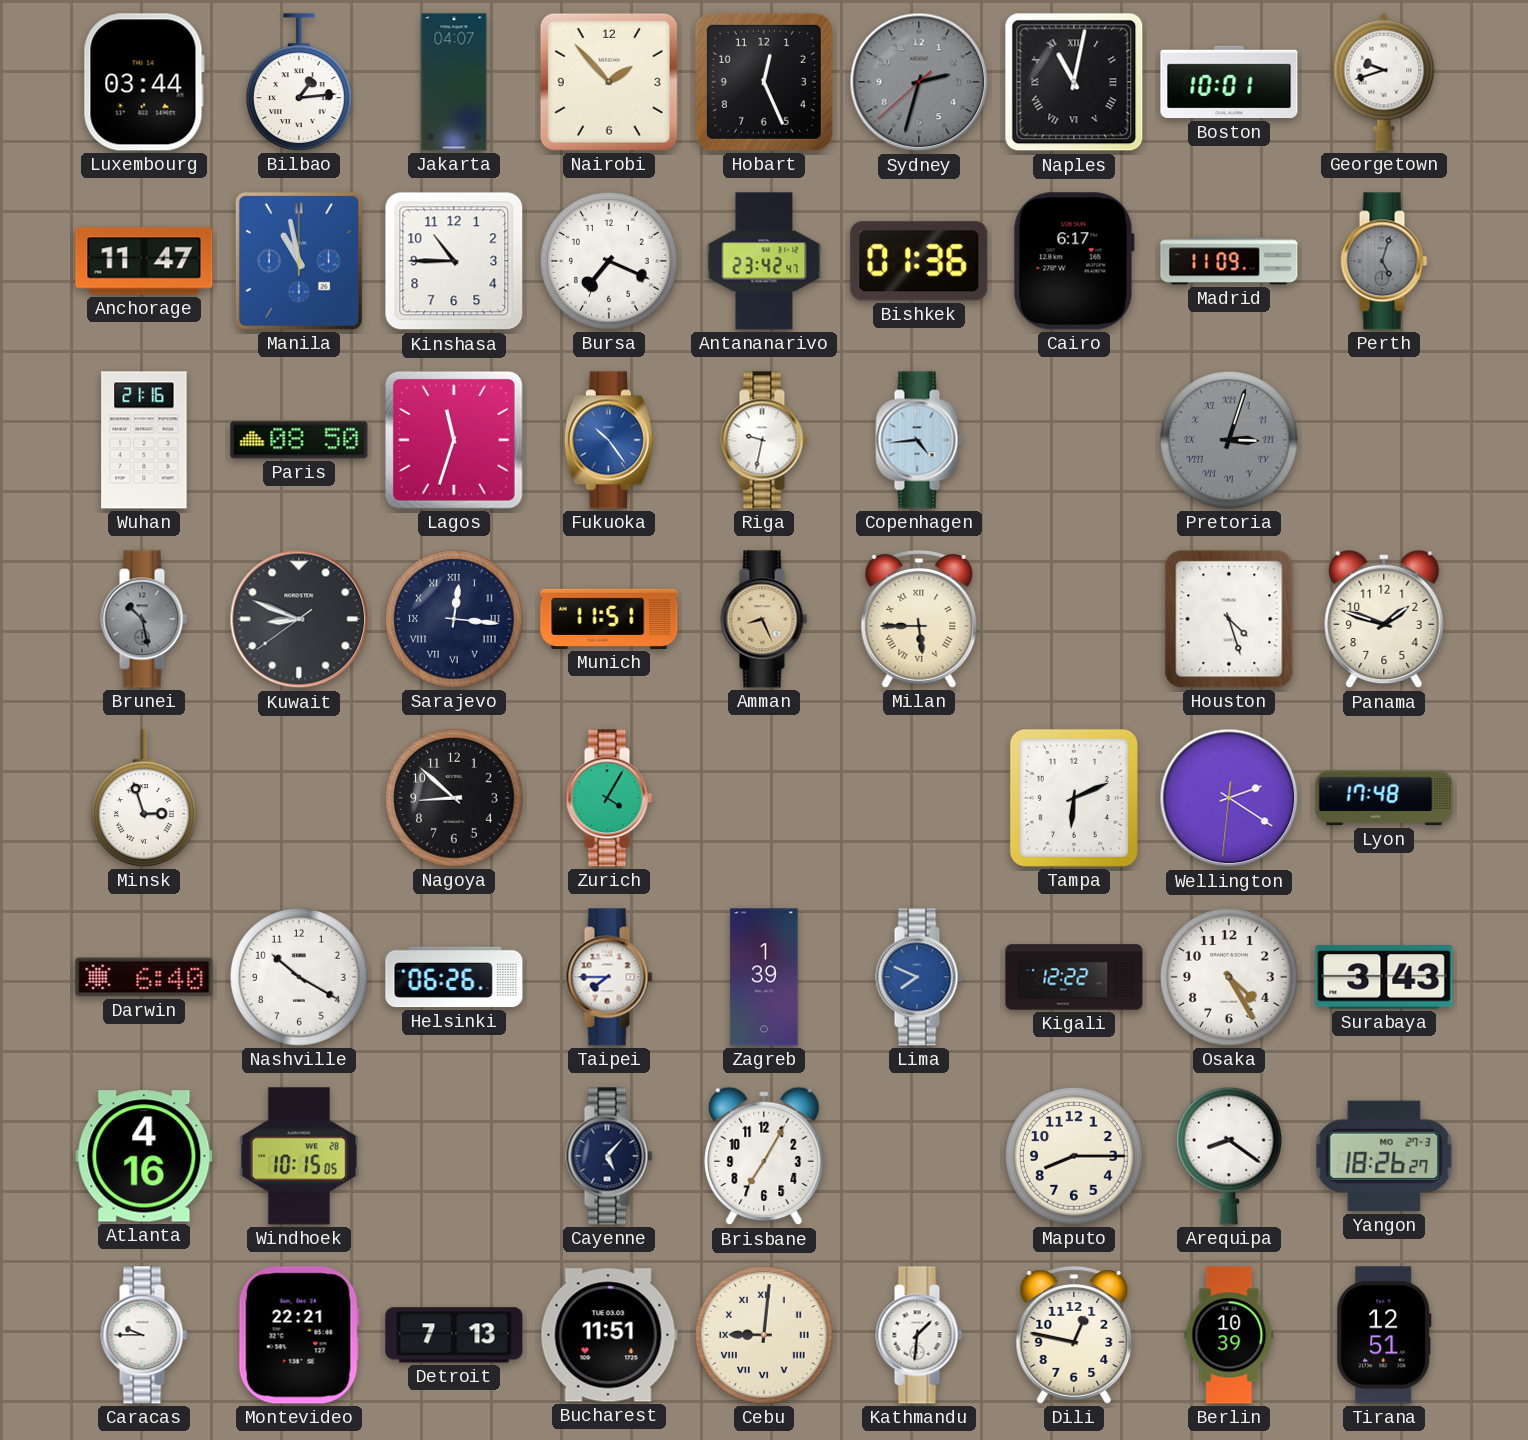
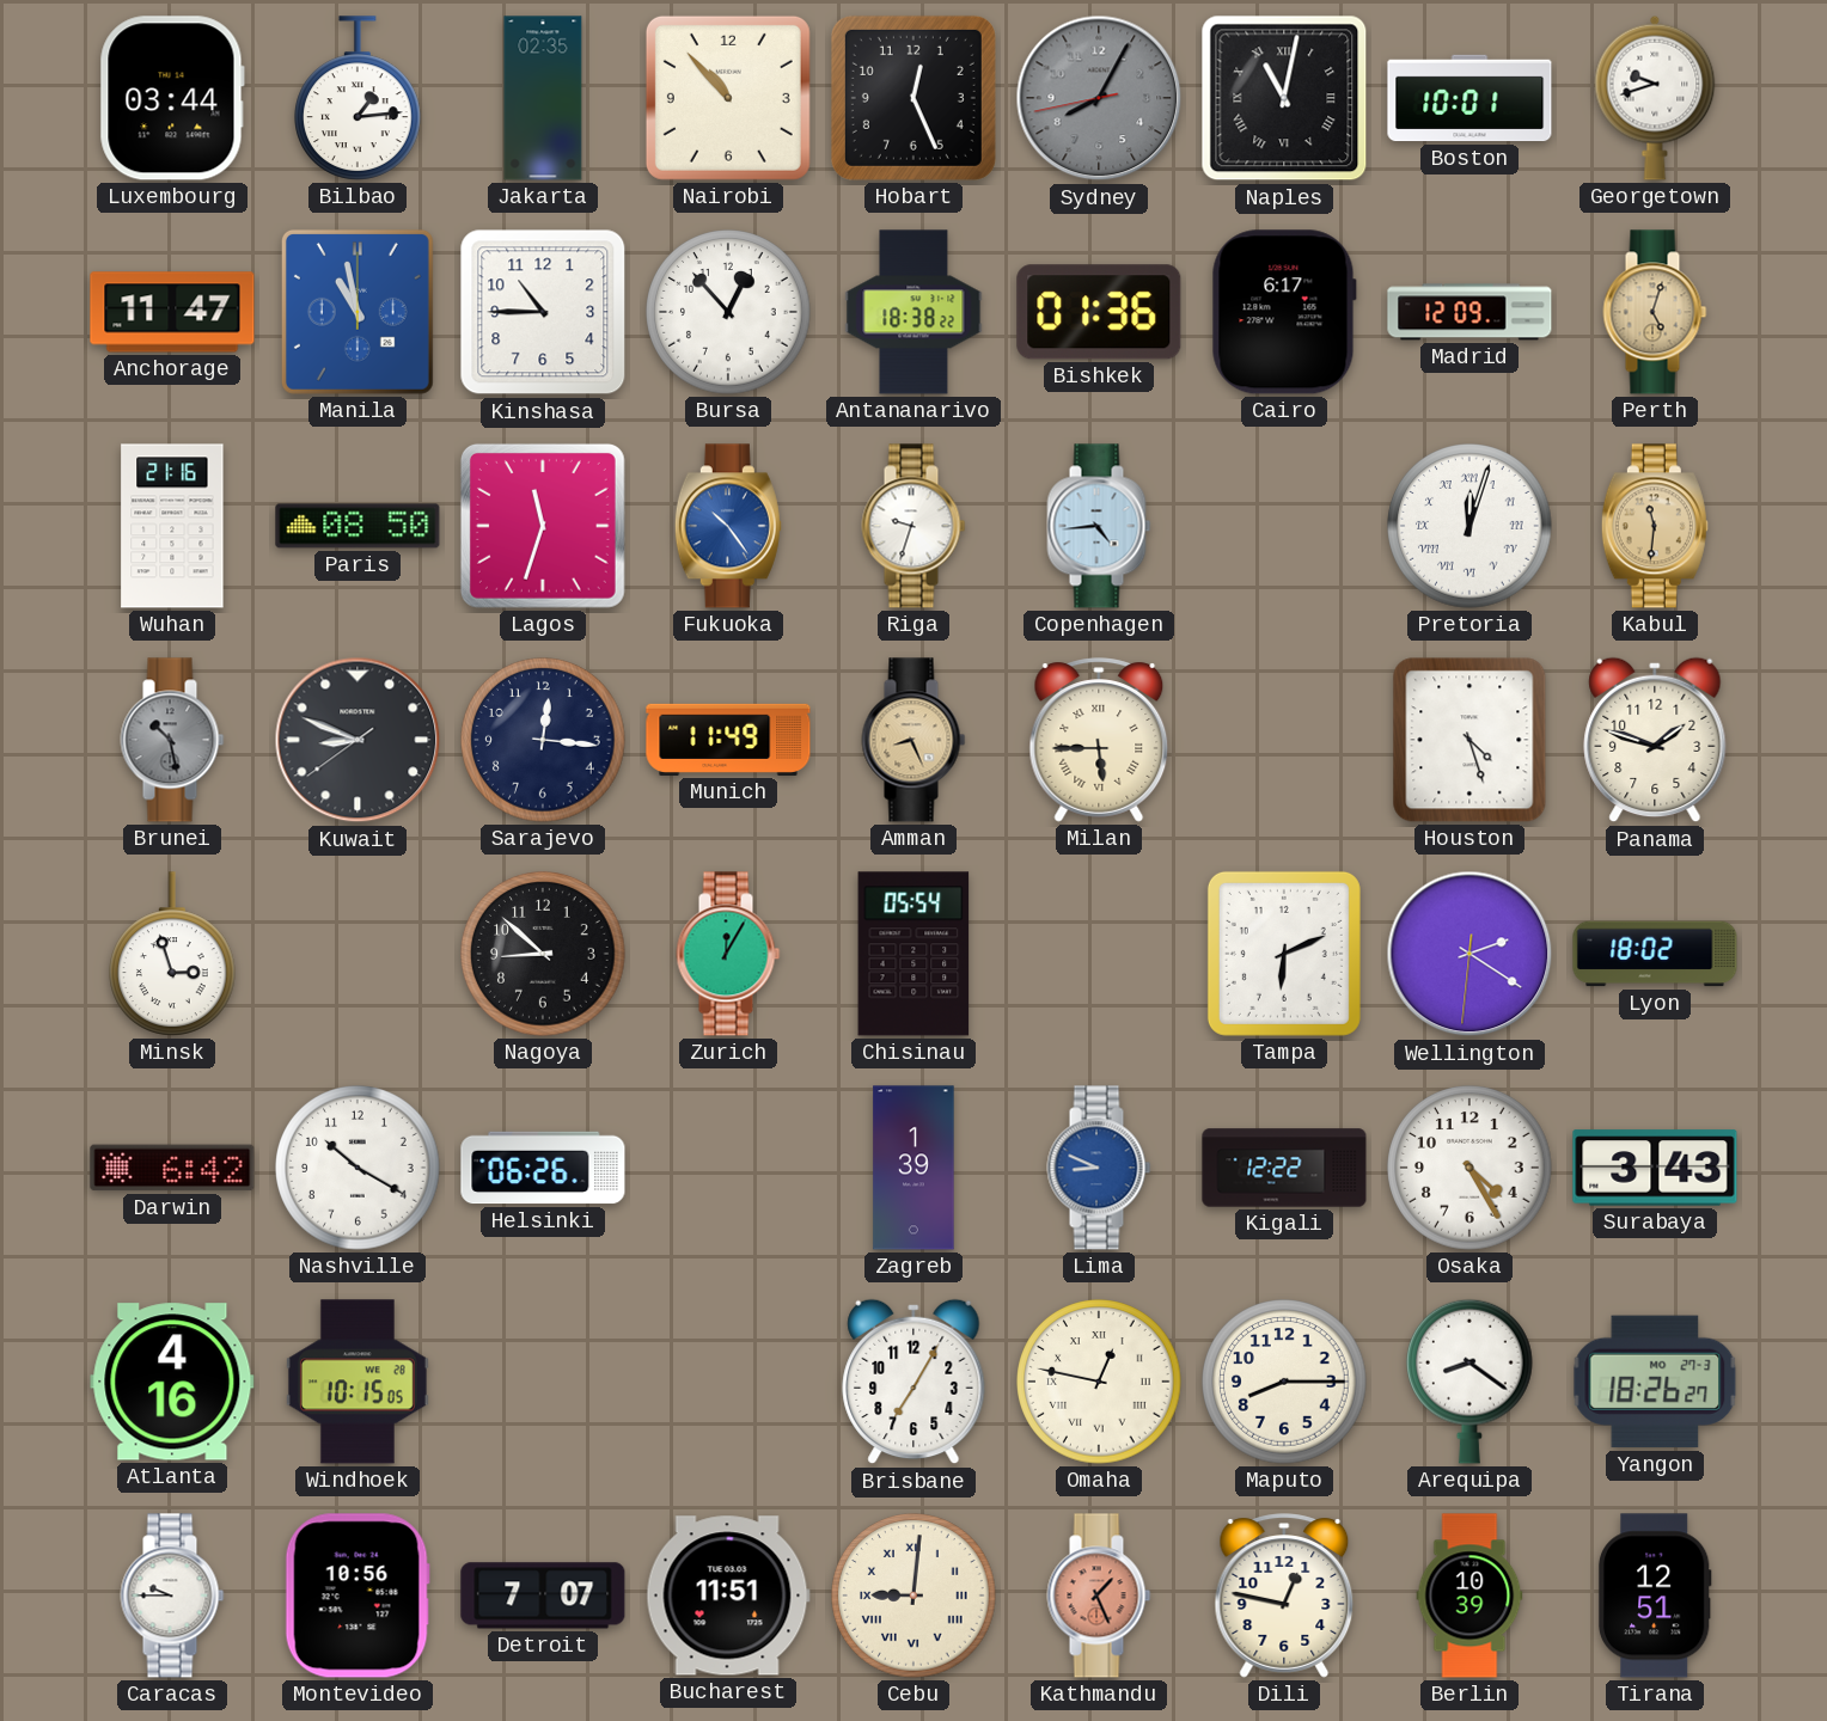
Jakarta: 04:07 -> 02:35 (543, 98)
Nairobi: 1:53 -> 10:53 (728, 98)
Sydney: 2:32 -> 8:04 (1099, 98)
Bursa: 7:19 -> 12:53 (728, 312)
Antananarivo: 23:42 -> 18:38 (914, 312)
Madrid: 11:09 -> 12:09 (1469, 312)
Perth dial: grey -> champagne (1655, 312)
Riga: 9:32 -> 9:33 (914, 526)
Pretoria: 3:03 -> 12:03 (1469, 526)
Pretoria dial: grey -> white (1469, 526)
Kabul: none -> 11:31 (1655, 526)
Sarajevo numerals: Roman -> Arabic (543, 740)
Munich: 11:51 -> 11:49 (728, 740)
Zurich: 4:05 -> 12:05 (728, 954)
Chisinau: none -> 05:54 (914, 954)
Lyon: 17:48 -> 18:02 (1655, 954)
Darwin: 6:40 -> 6:42 (172, 1168)
Taipei: 7:45 -> none (609, 977)
Lima: 7:49 -> 8:49 (1099, 1168)
Cayenne: 5:07 -> none (609, 1156)
Omaha: none -> 12:47 (1099, 1382)
Montevideo: 22:21 -> 10:56 (358, 1596)
Detroit: 7:13 -> 7:07 (543, 1596)
Kathmandu: 1:31 -> 1:26 (1099, 1596)
Kathmandu dial: white -> salmon (1099, 1596)
